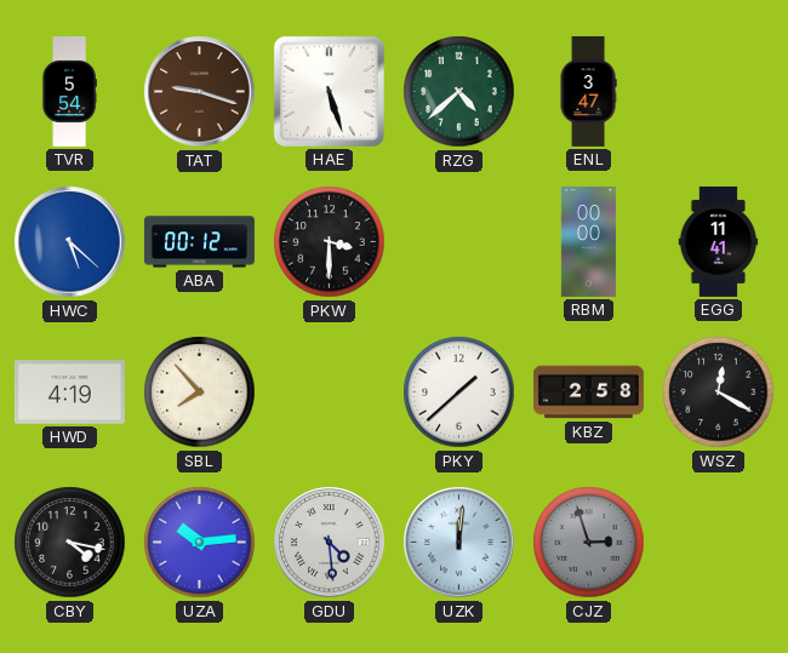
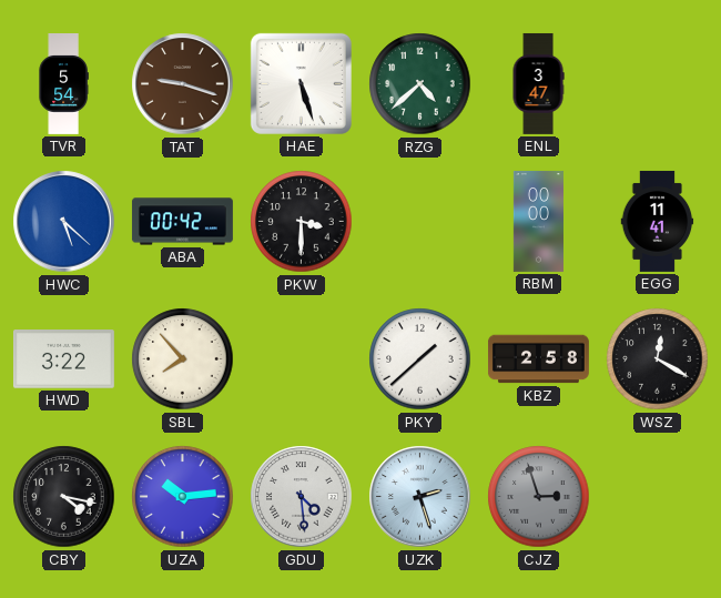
ABA: 00:12 -> 00:42 (183, 222)
HWD: 4:19 -> 3:22 (63, 359)
UZK: 12:01 -> 2:27 (420, 497)
